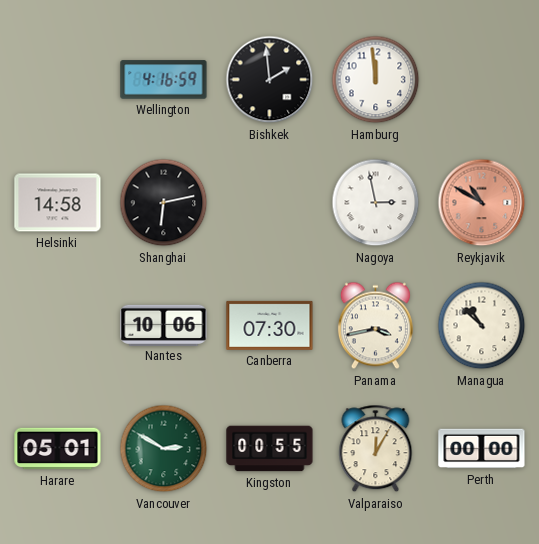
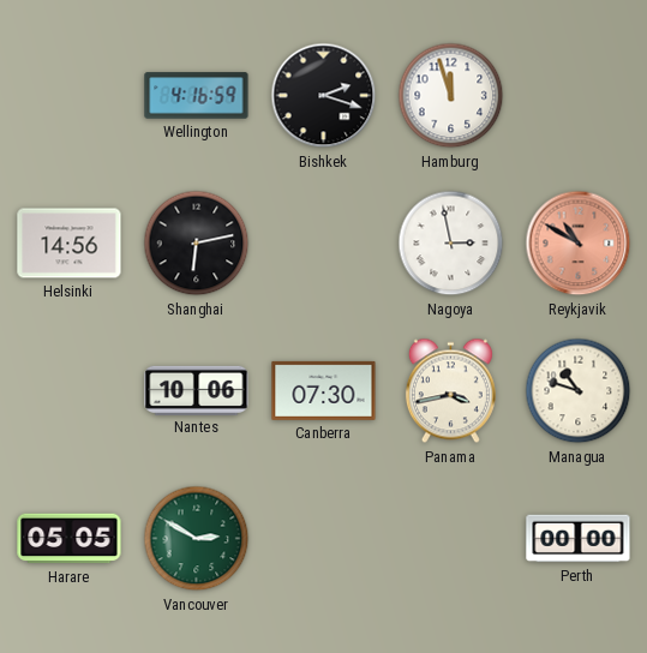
Bishkek: 1:59 -> 2:18 (324, 96)
Hamburg: 11:59 -> 11:57 (451, 96)
Helsinki: 14:58 -> 14:56 (70, 244)
Managua: 10:52 -> 10:48 (579, 391)
Harare: 05:01 -> 05:05 (70, 539)
Kingston: 00:55 -> none (270, 449)
Valparaiso: 12:05 -> none (376, 449)
